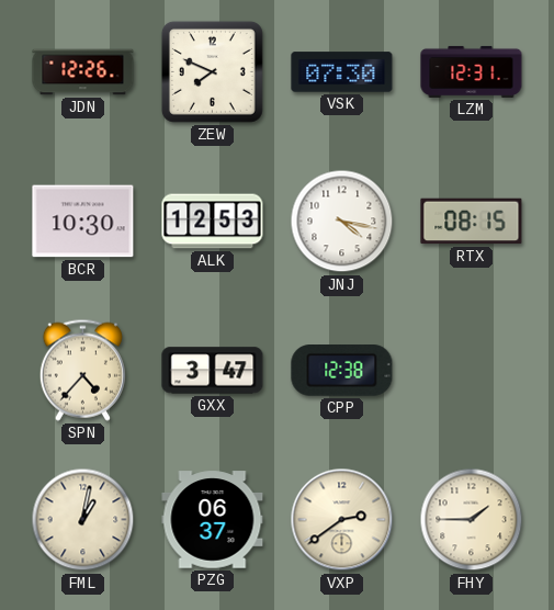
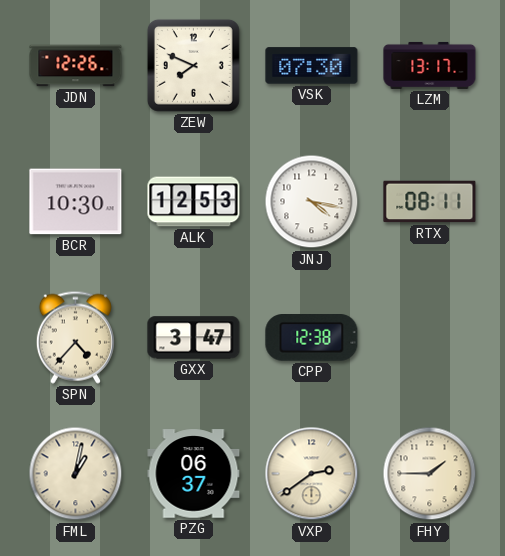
LZM: 12:31 -> 13:17 (430, 65)
RTX: 08:15 -> 08:11 (430, 202)
